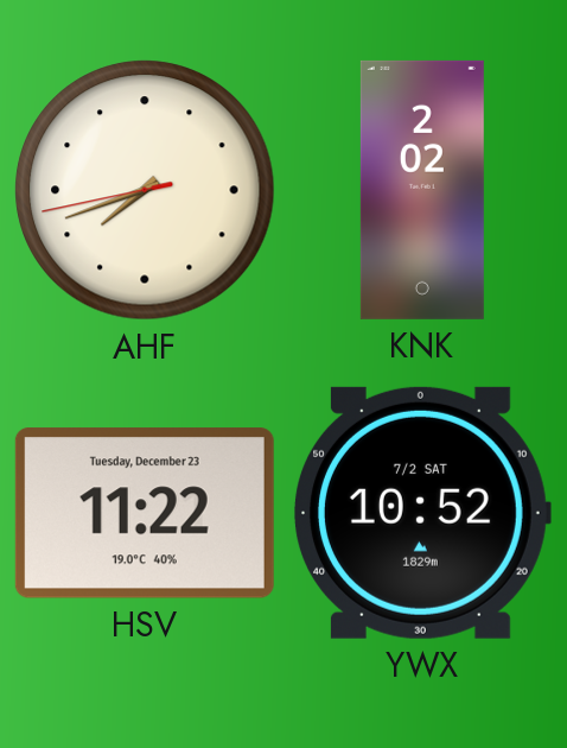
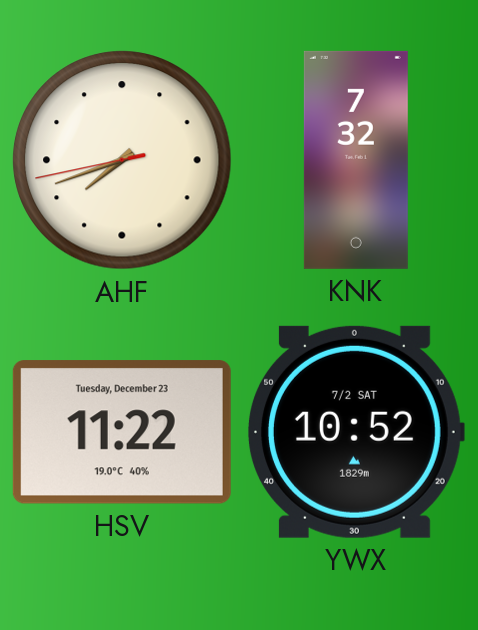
KNK: 2:02 -> 7:32 (356, 160)
